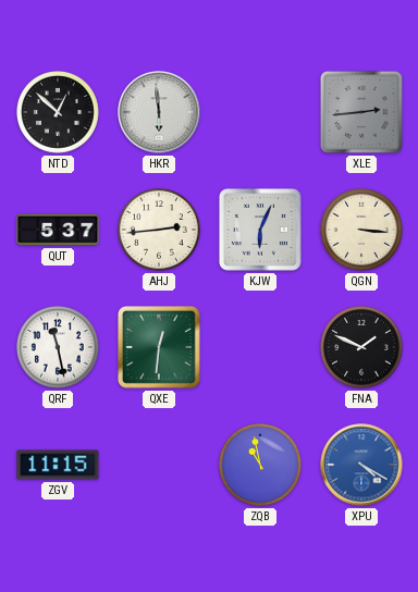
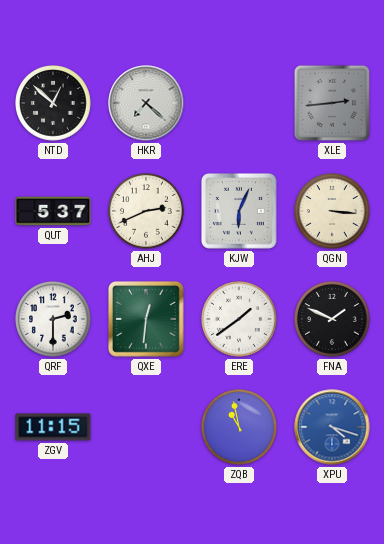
HKR: 5:59 -> 7:22 (146, 103)
AHJ: 2:44 -> 2:41 (147, 212)
QRF: 11:28 -> 2:30 (54, 320)
ERE: none -> 1:39 (240, 320)
XPU: 4:20 -> 4:18 (332, 427)
